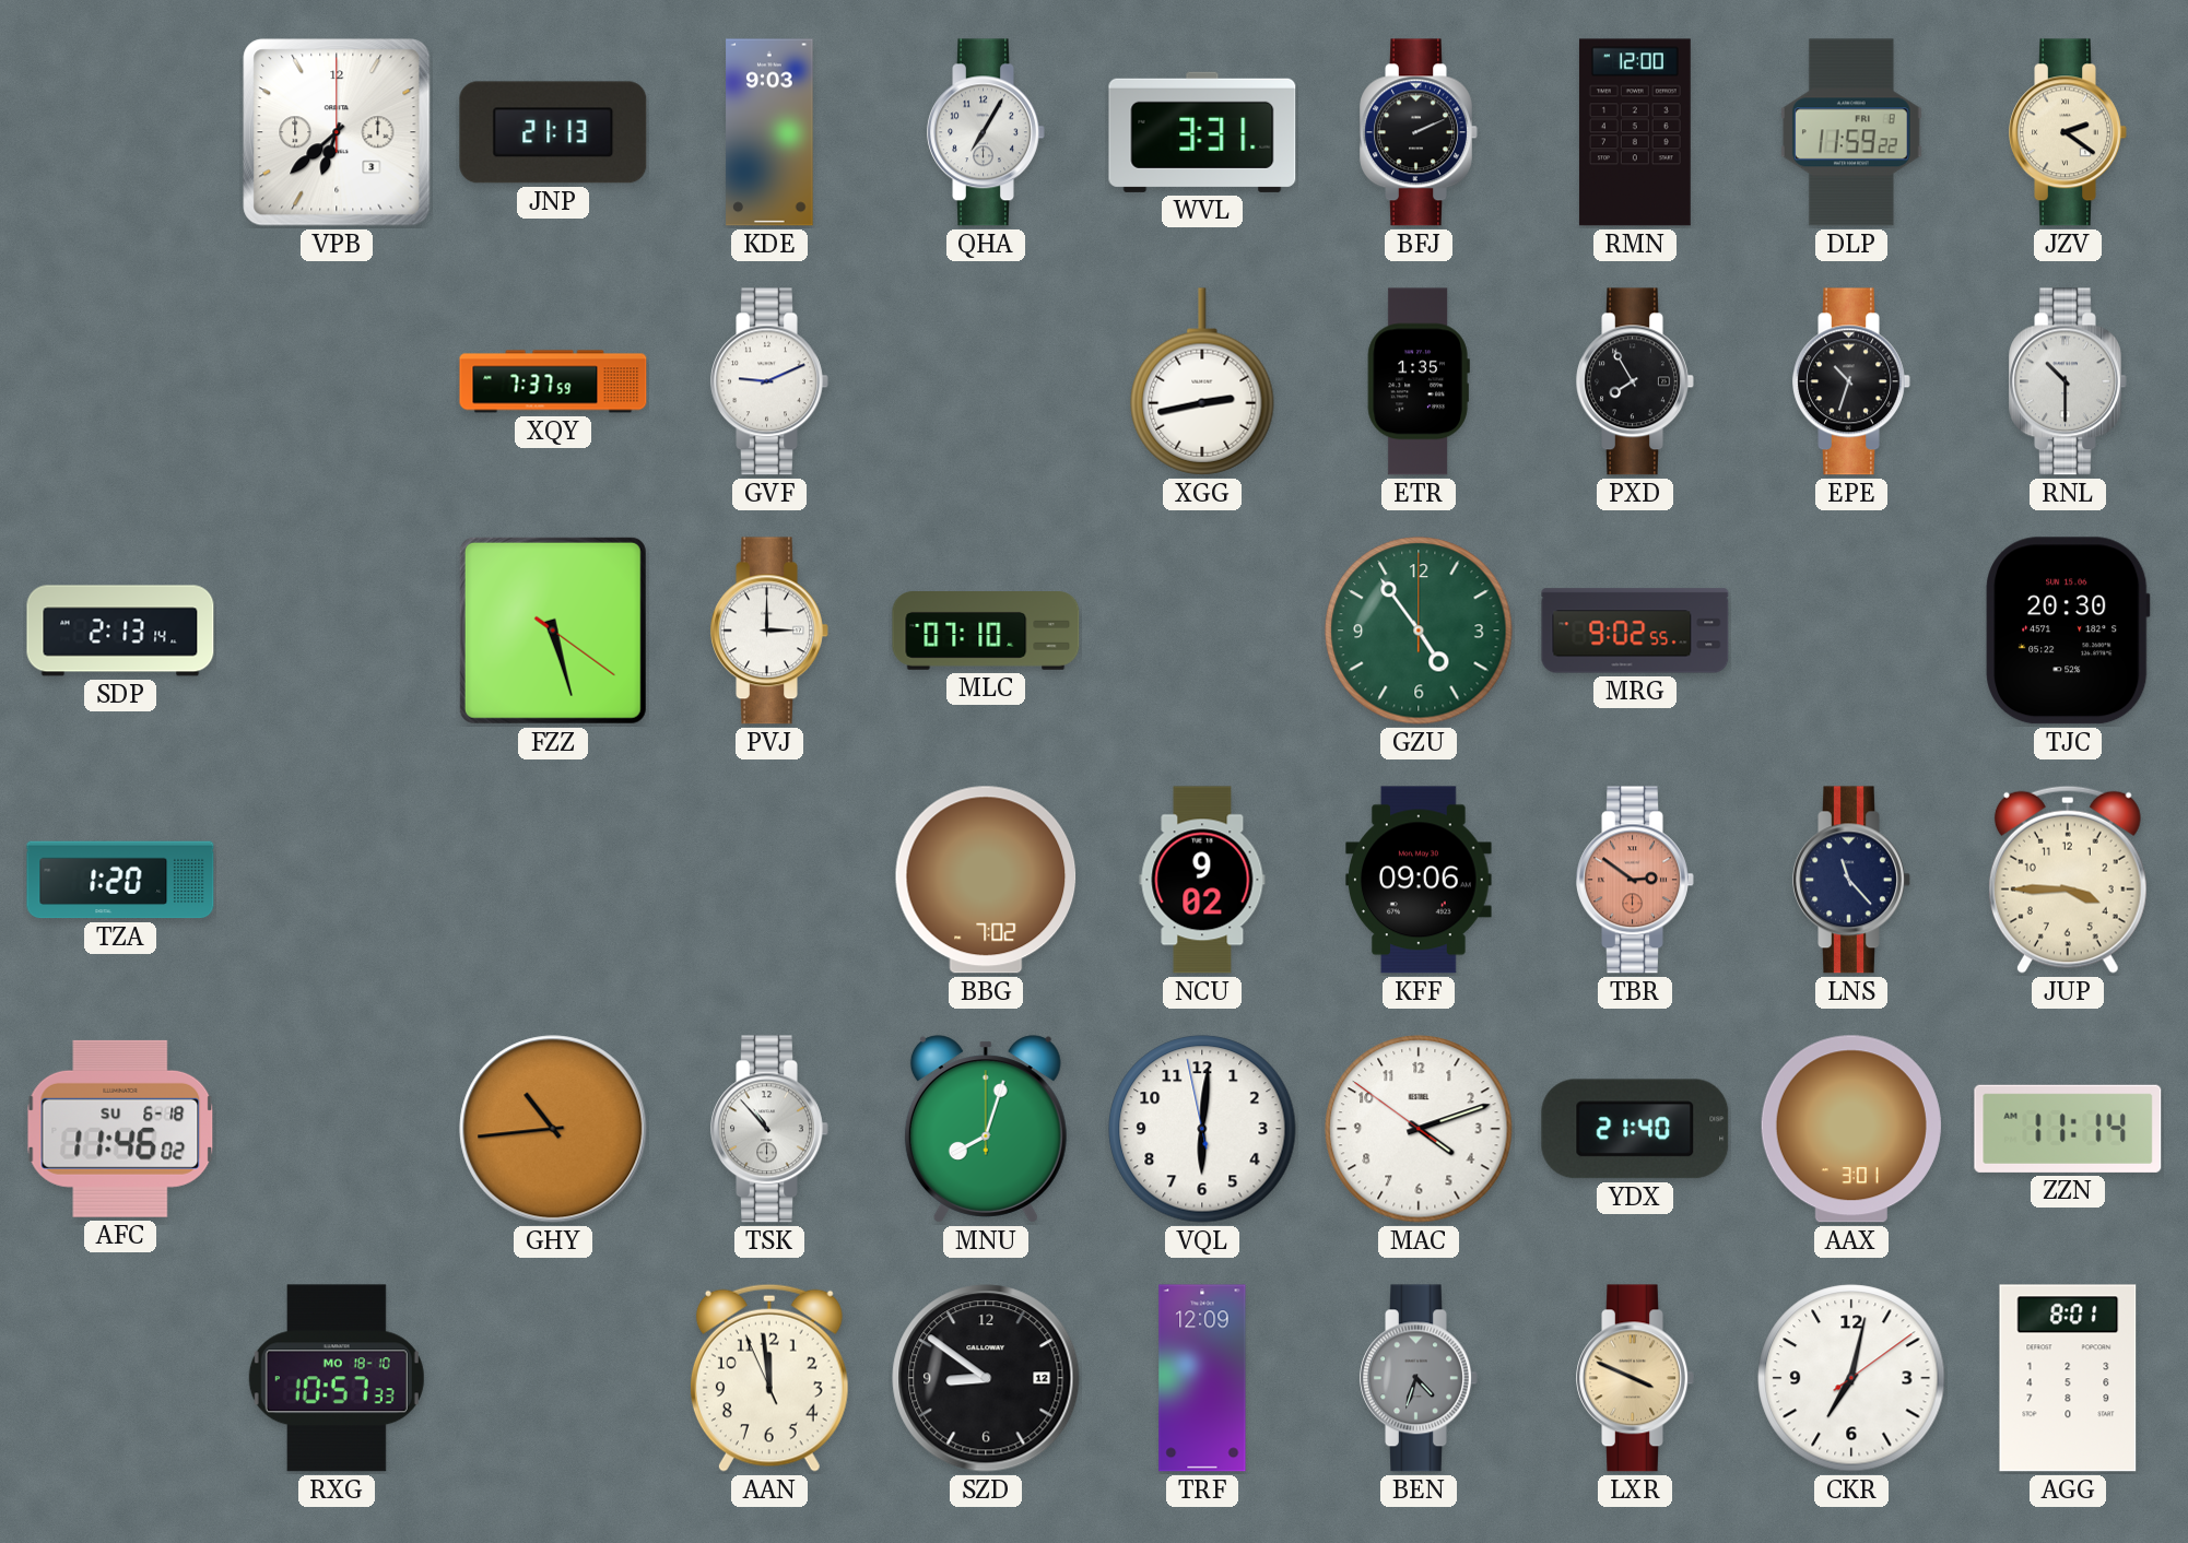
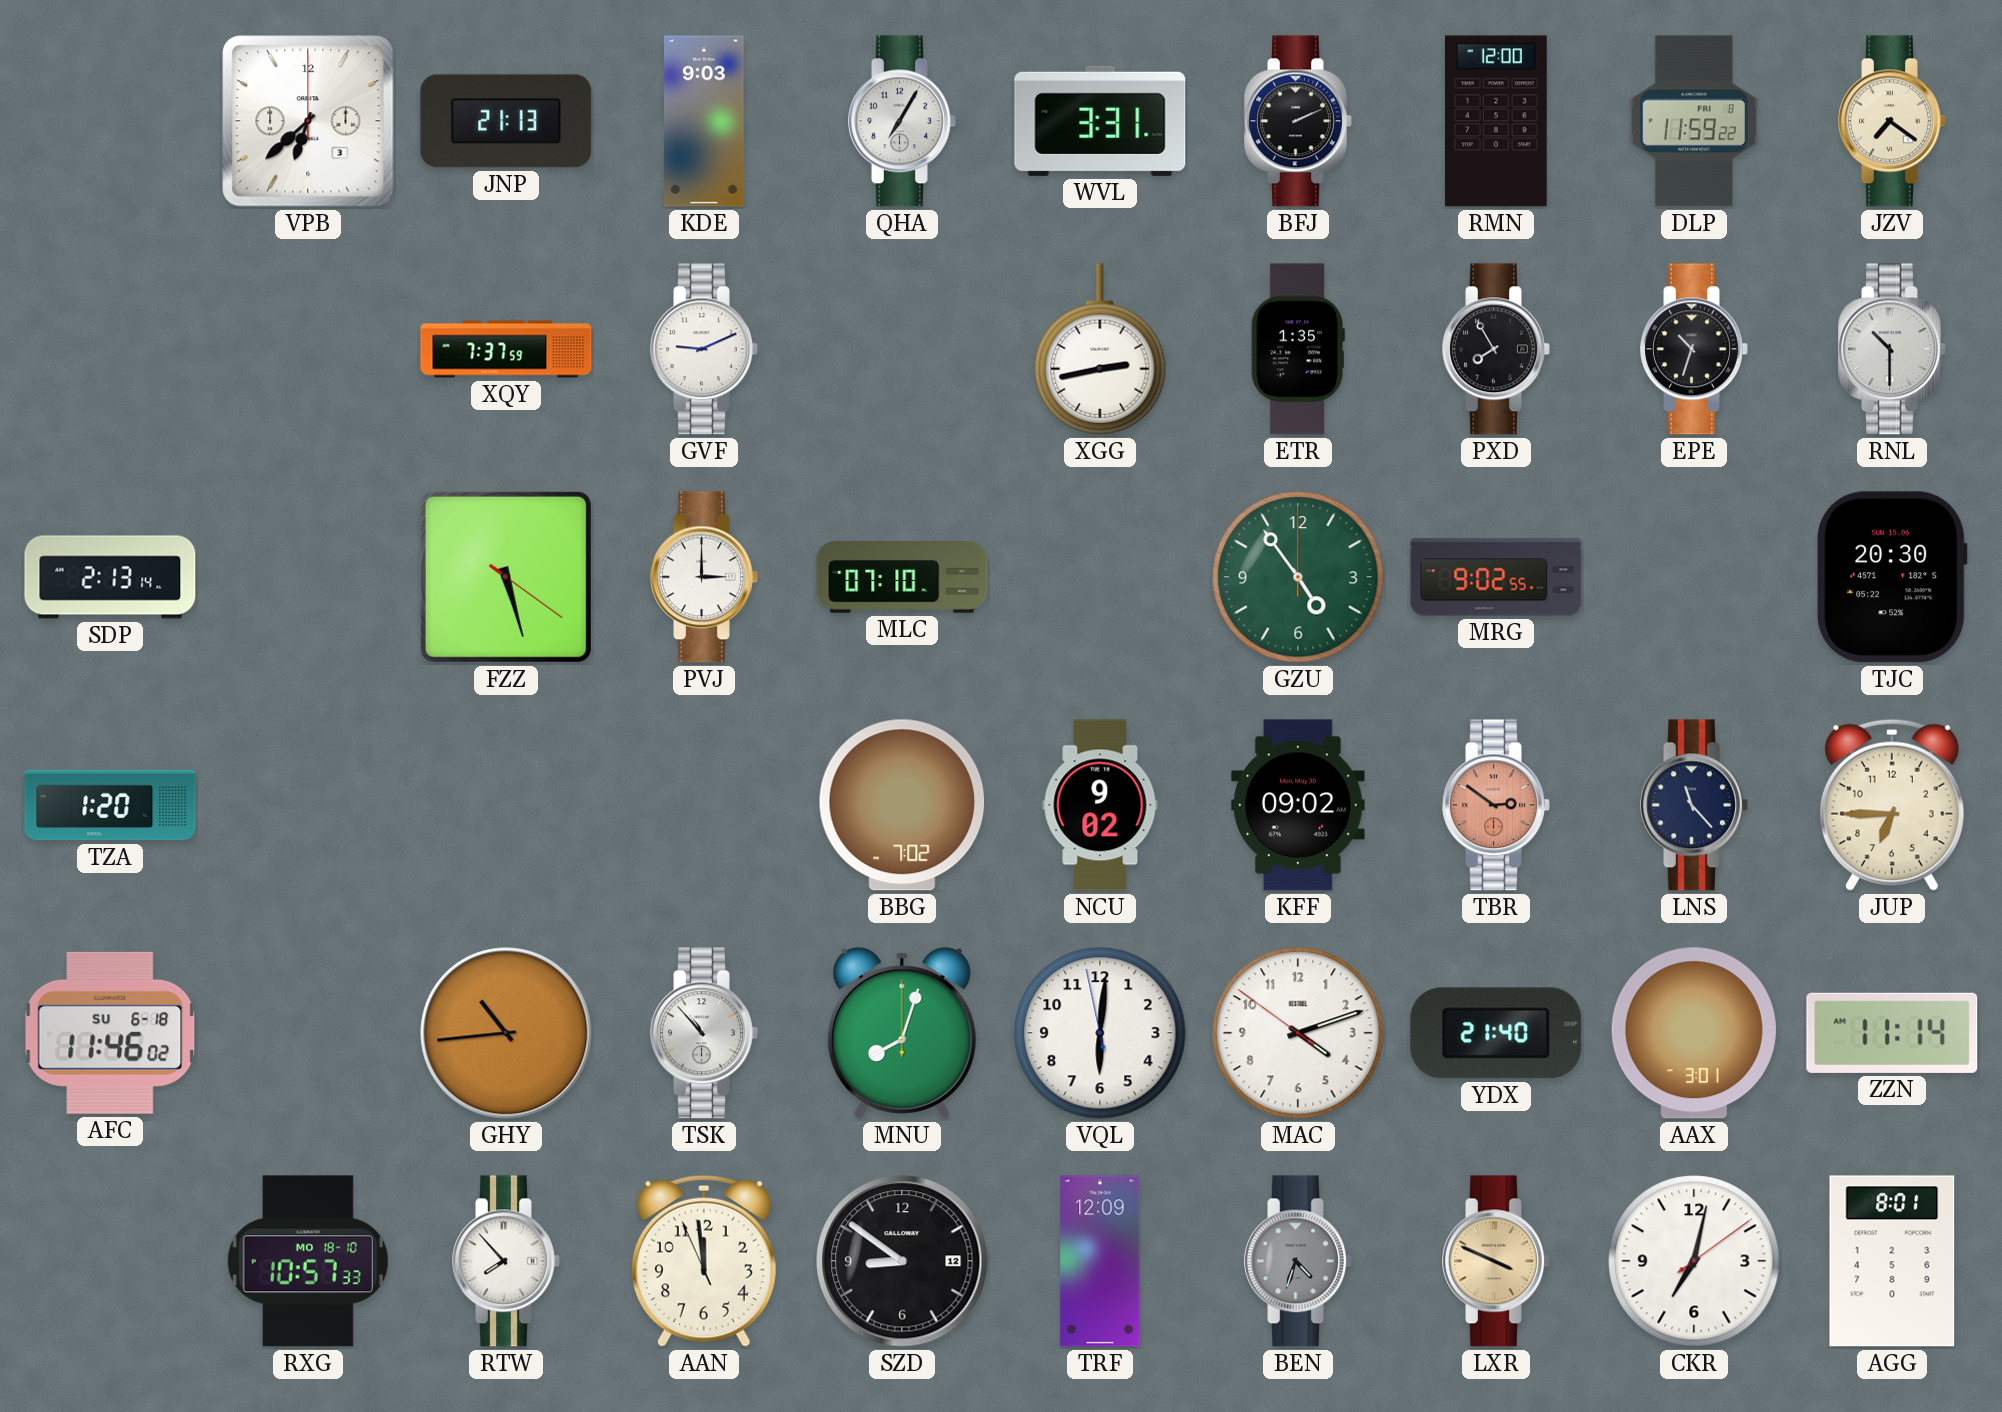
JZV: 2:21 -> 7:21 (1892, 121)
KFF: 09:06 -> 09:02 (1298, 805)
JUP: 3:45 -> 6:45 (1892, 805)
RTW: none -> 7:53 (506, 1261)
